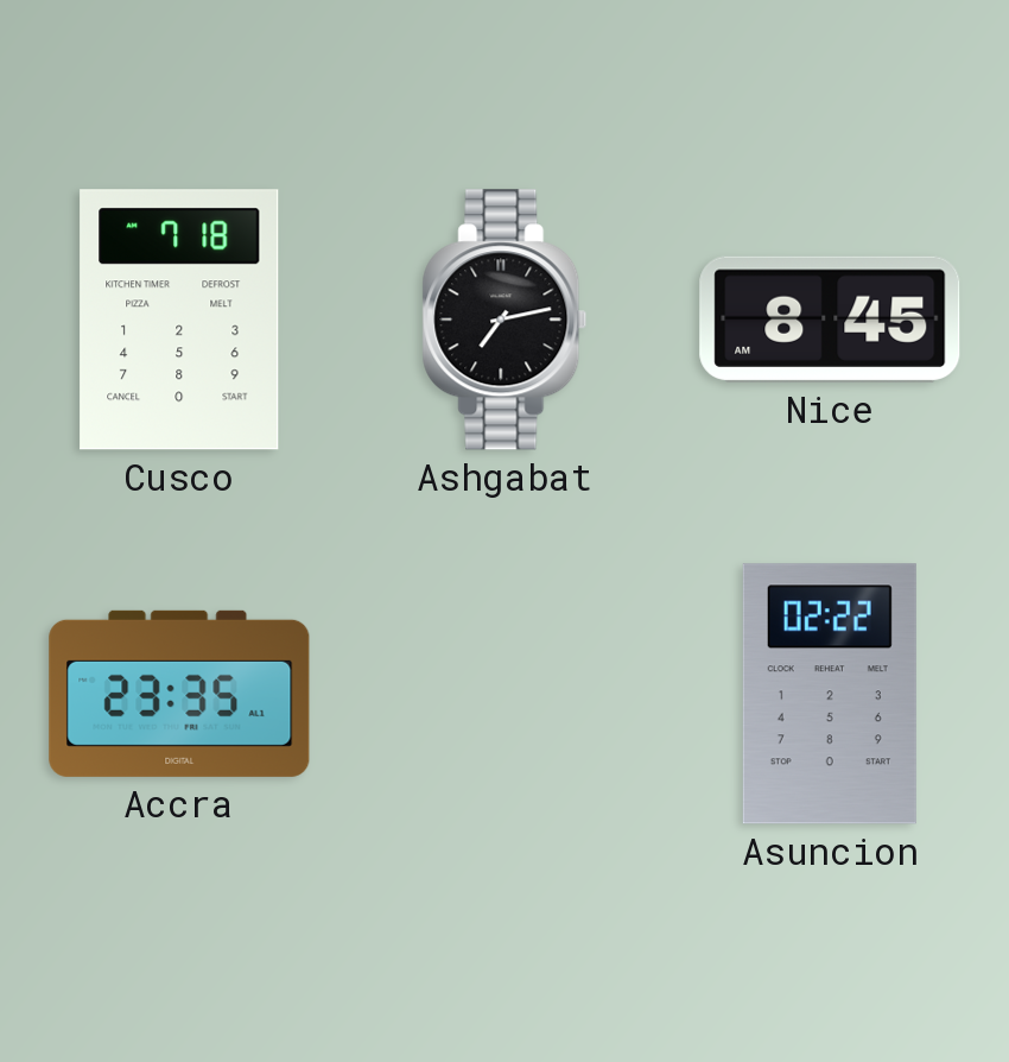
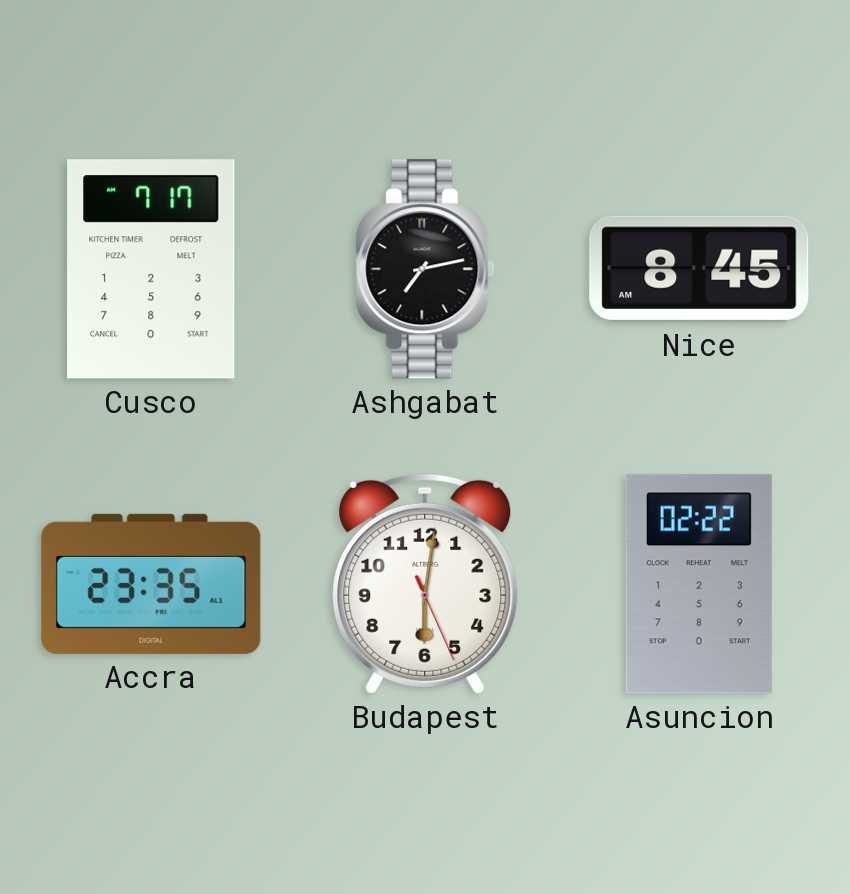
Cusco: 7:18 -> 7:17 (151, 269)
Budapest: none -> 6:01 (425, 584)
